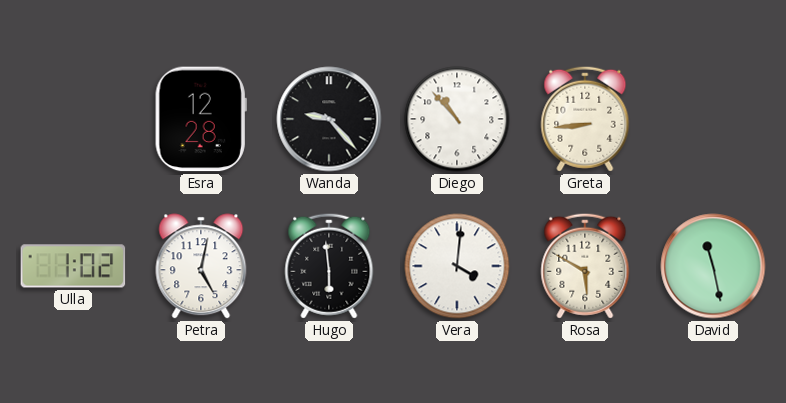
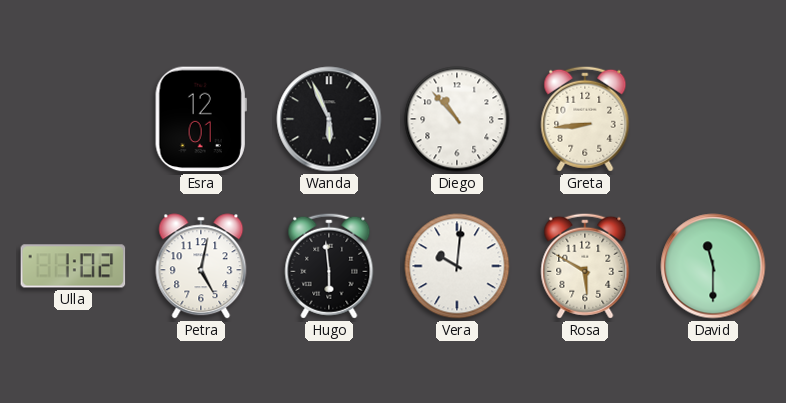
Esra: 12:28 -> 12:01 (201, 119)
Wanda: 9:23 -> 5:56 (329, 119)
Vera: 4:01 -> 10:01 (457, 266)
David: 11:28 -> 11:30 (713, 266)
